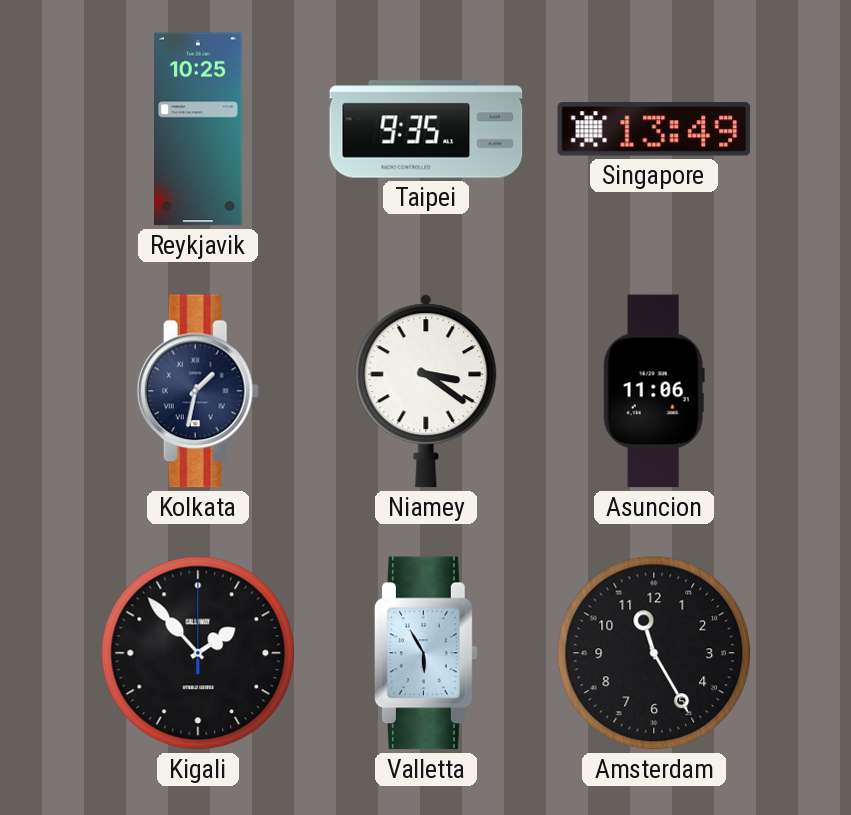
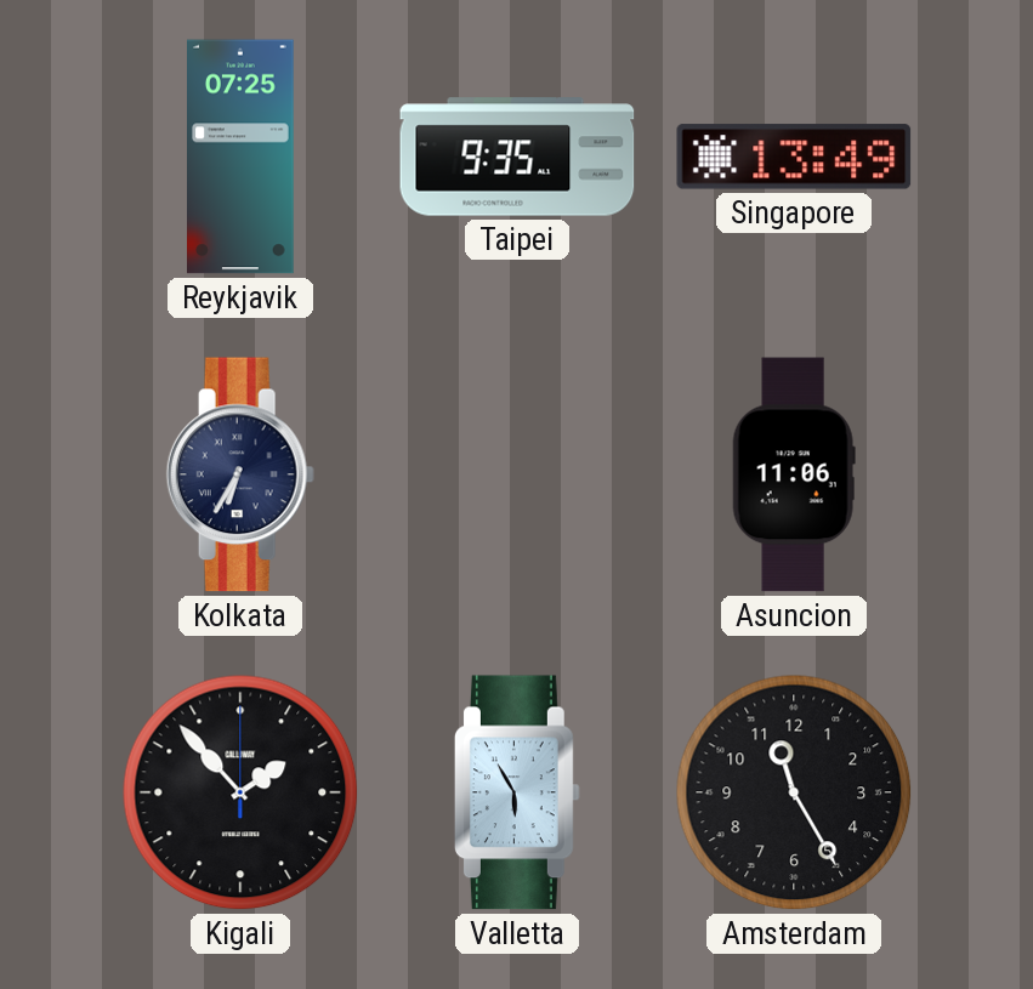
Reykjavik: 10:25 -> 07:25 (242, 157)
Kolkata: 1:32 -> 6:35 (240, 474)
Niamey: 3:21 -> none (426, 391)
